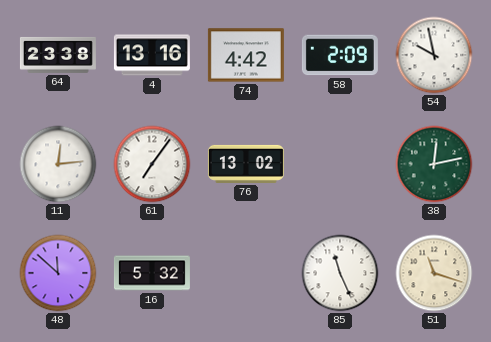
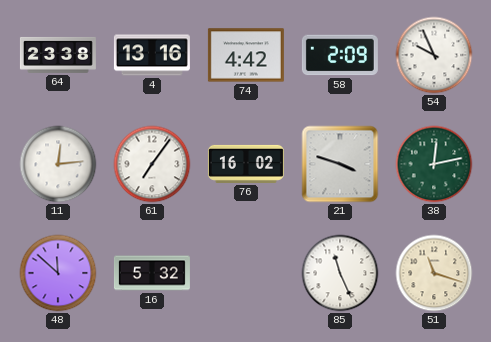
54: 9:58 -> 9:56 (434, 55)
76: 13:02 -> 16:02 (246, 164)
21: none -> 3:48 (340, 164)
